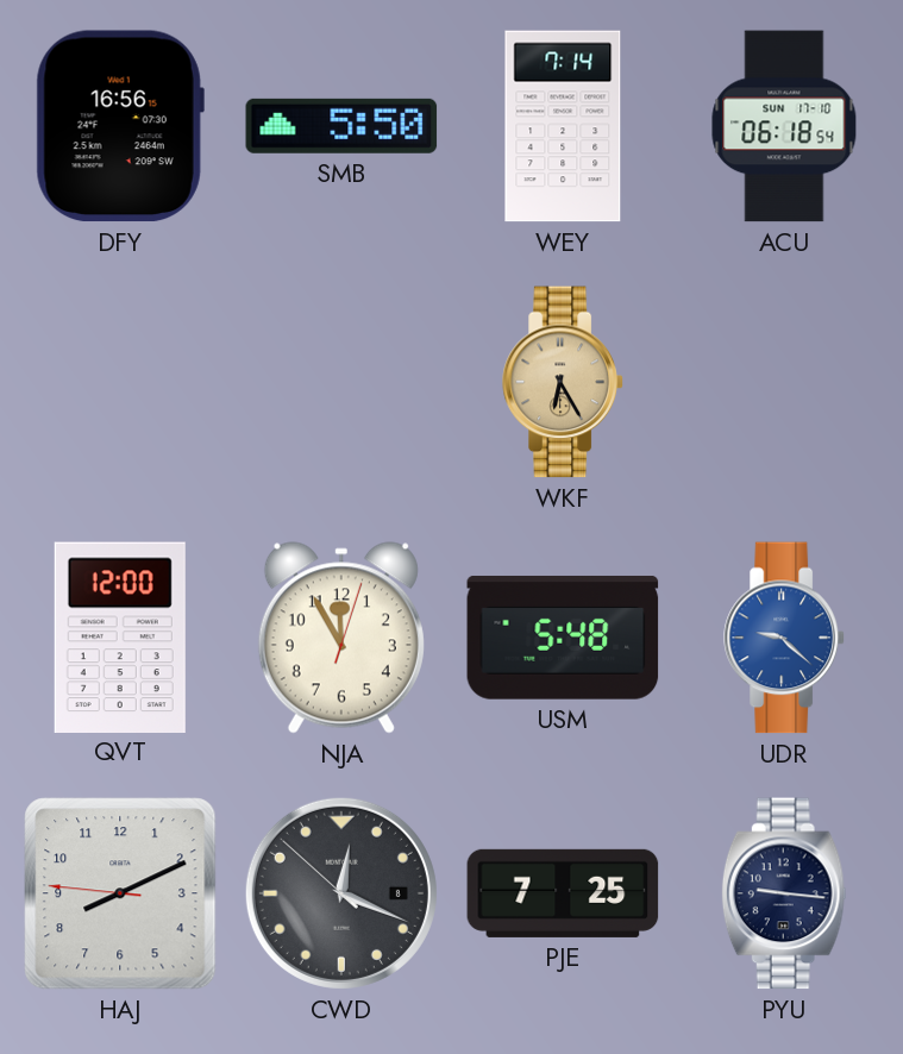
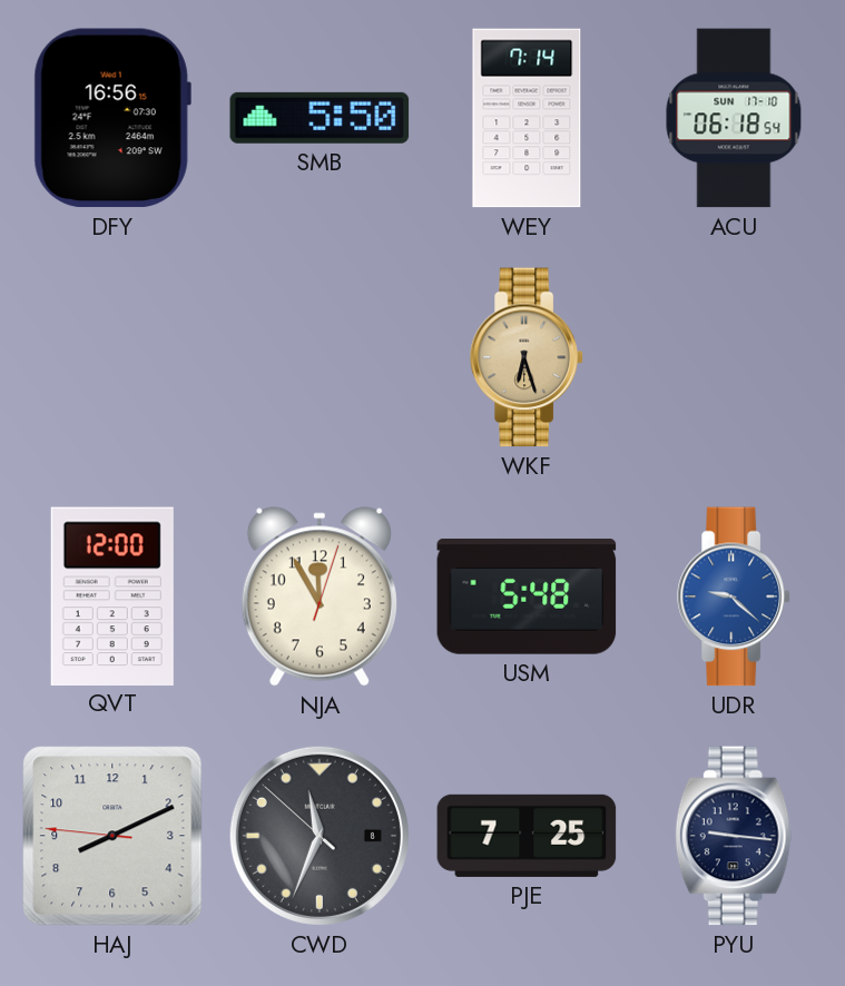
WKF: 6:25 -> 6:27 (527, 357)
CWD: 12:18 -> 11:33 (320, 836)
